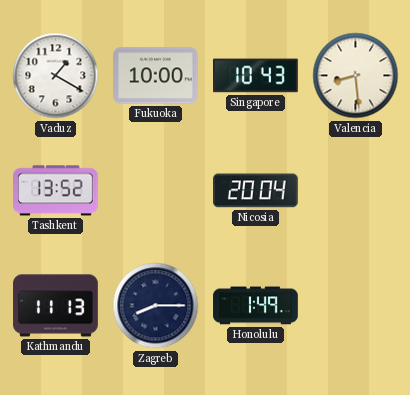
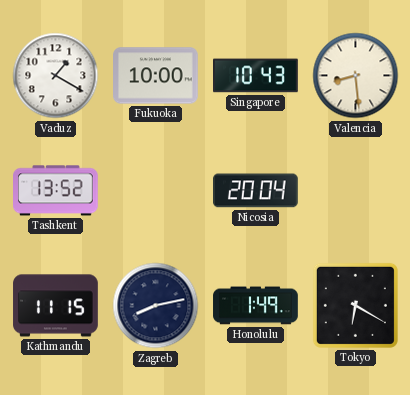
Kathmandu: 11:13 -> 11:15 (56, 306)
Zagreb: 8:15 -> 8:13 (156, 306)
Tokyo: none -> 6:20 (355, 305)
